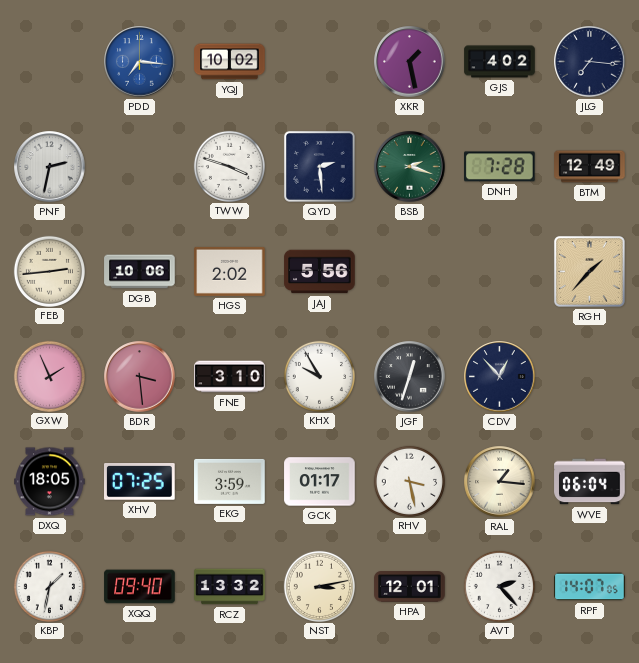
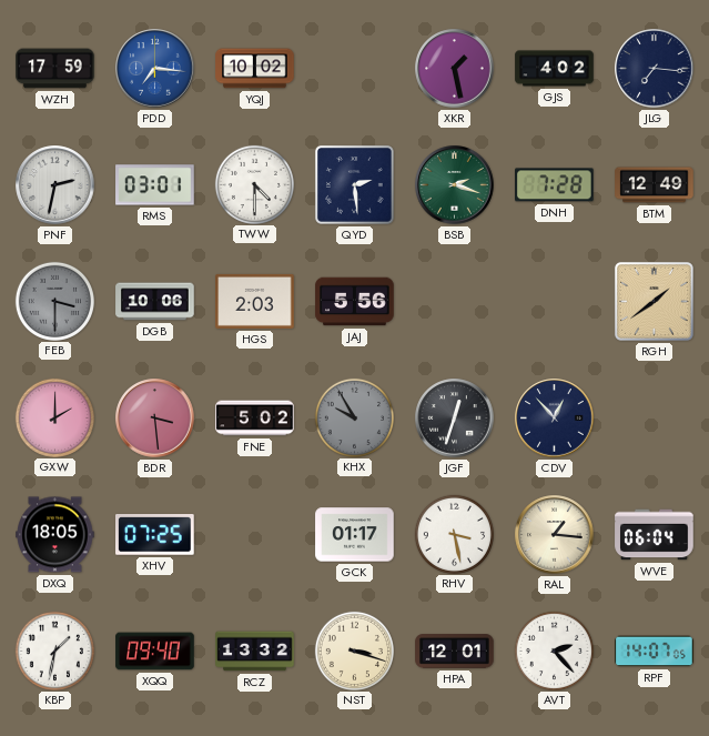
WZH: none -> 17:59 (55, 69)
RMS: none -> 03:01 (155, 185)
TWW: 3:48 -> 4:30 (254, 184)
FEB: 2:44 -> 3:30 (54, 301)
FEB dial: cream -> grey (54, 301)
HGS: 2:02 -> 2:03 (255, 301)
RGH: 1:37 -> 1:39 (654, 301)
GXW: 1:56 -> 2:00 (54, 417)
FNE: 3:10 -> 5:02 (255, 419)
KHX dial: white -> grey (354, 417)
EKG: 3:59 -> none (230, 481)
NST: 3:13 -> 3:18 (354, 651)
